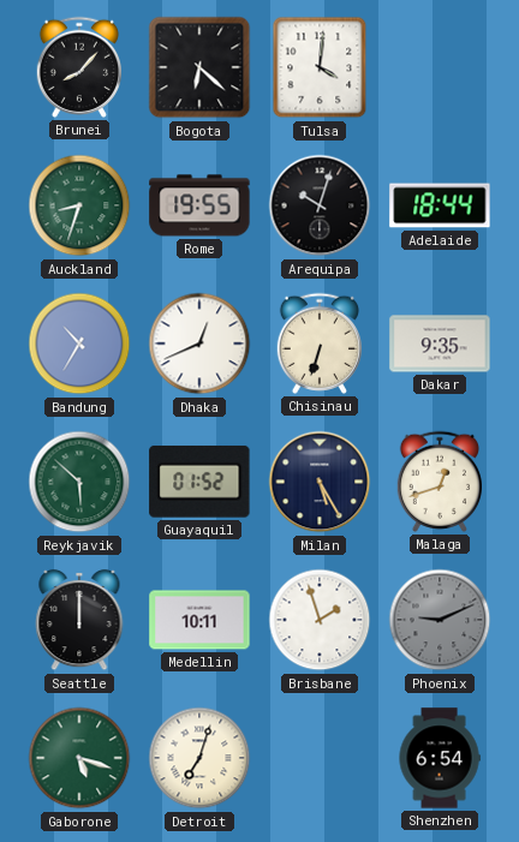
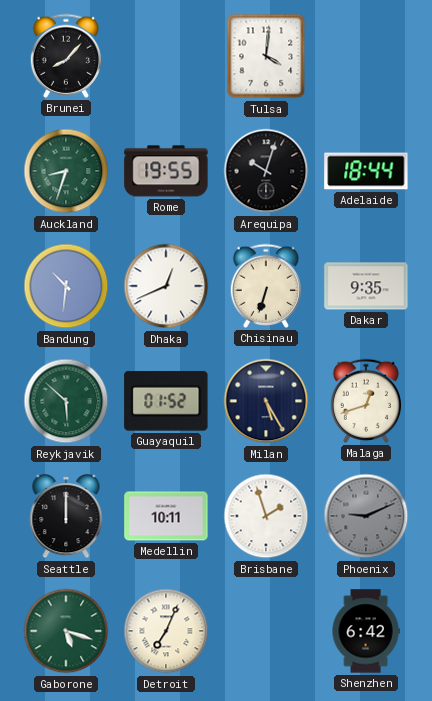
Bogota: 6:22 -> none (199, 67)
Bandung: 10:35 -> 10:31 (66, 286)
Detroit: 7:03 -> 7:04 (166, 631)
Shenzhen: 6:54 -> 6:42 (366, 631)
